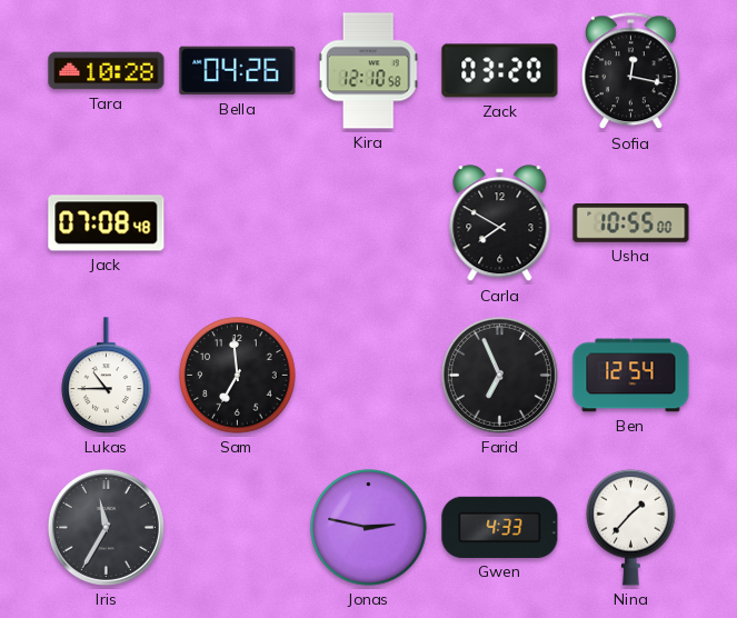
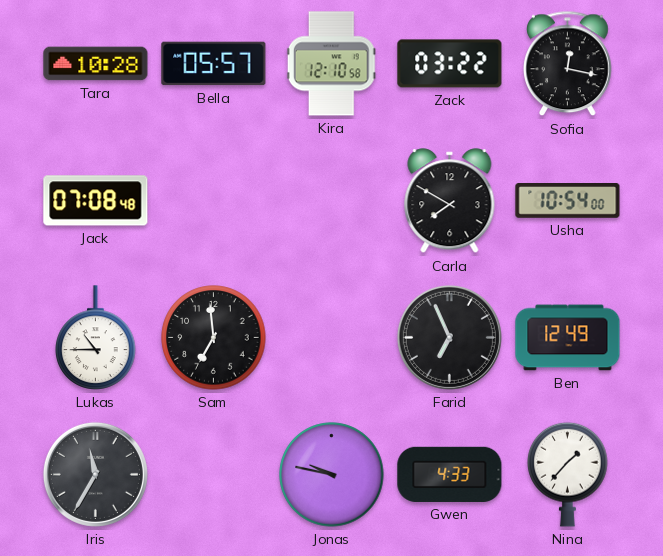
Bella: 04:26 -> 05:57 (214, 64)
Zack: 03:20 -> 03:22 (450, 64)
Usha: 10:55 -> 10:54 (568, 201)
Ben: 12:54 -> 12:49 (568, 338)
Jonas: 2:47 -> 9:47 (332, 475)
